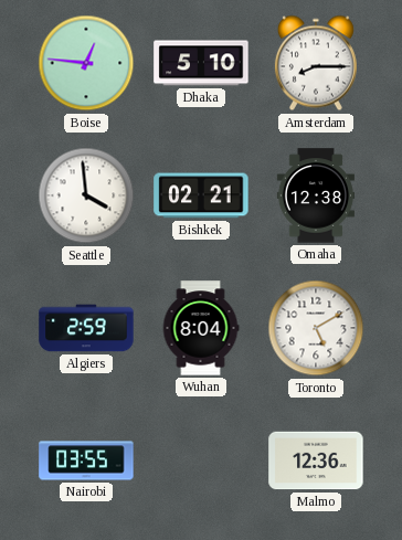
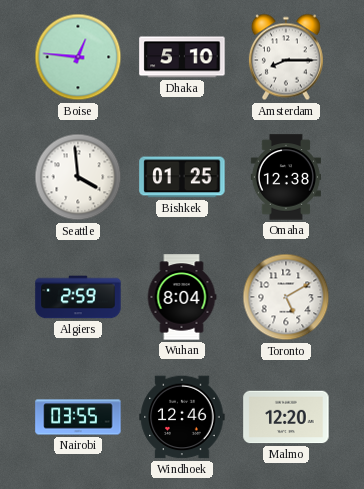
Bishkek: 02:21 -> 01:25 (182, 177)
Windhoek: none -> 12:46 (182, 417)
Malmo: 12:36 -> 12:20 (286, 417)
